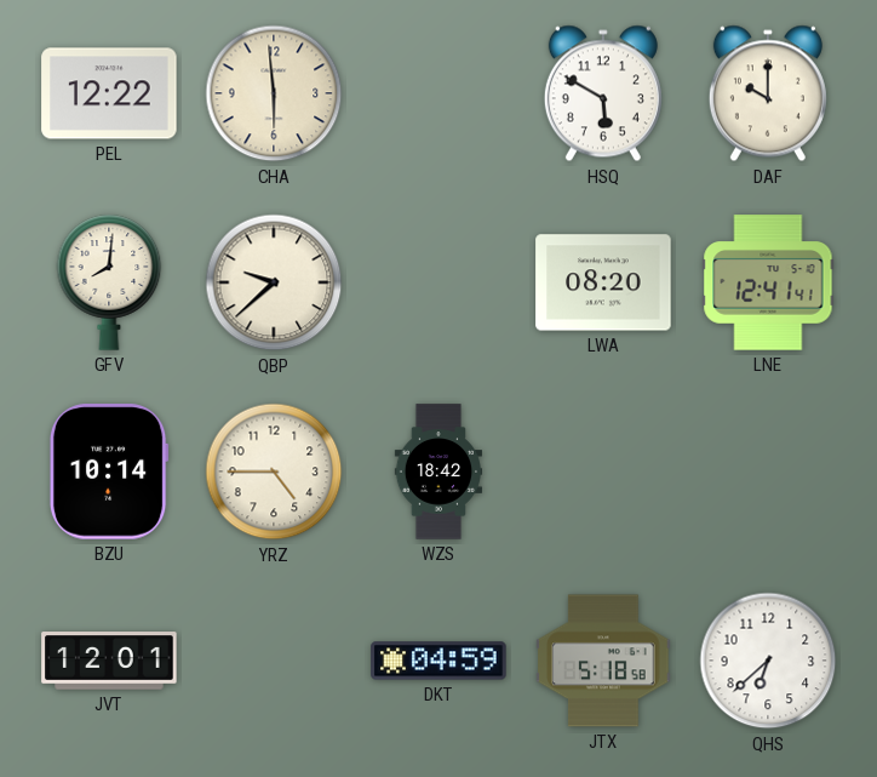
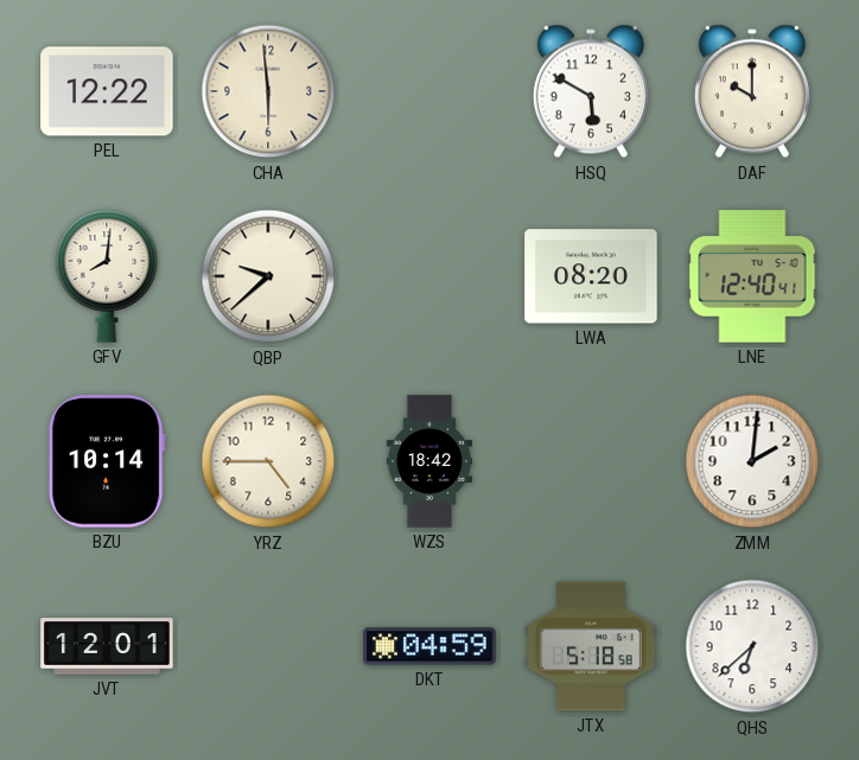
LNE: 12:41 -> 12:40 (752, 276)
ZMM: none -> 2:01 (752, 461)
